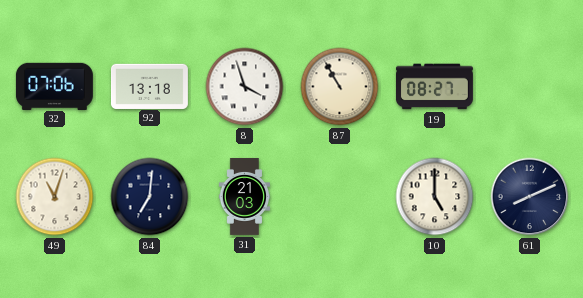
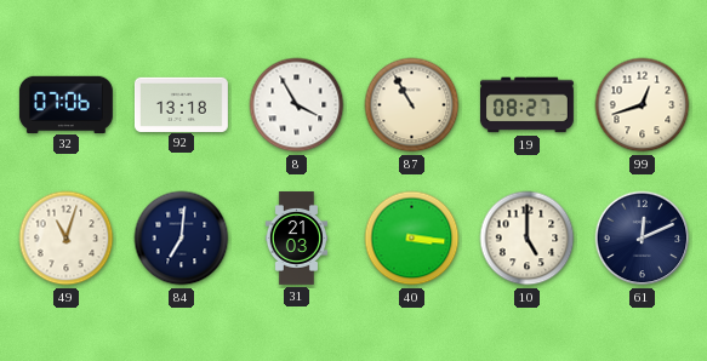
8: 3:57 -> 3:55 (297, 105)
99: none -> 12:42 (643, 105)
40: none -> 3:16 (412, 239)
61: 8:11 -> 12:11 (643, 239)
